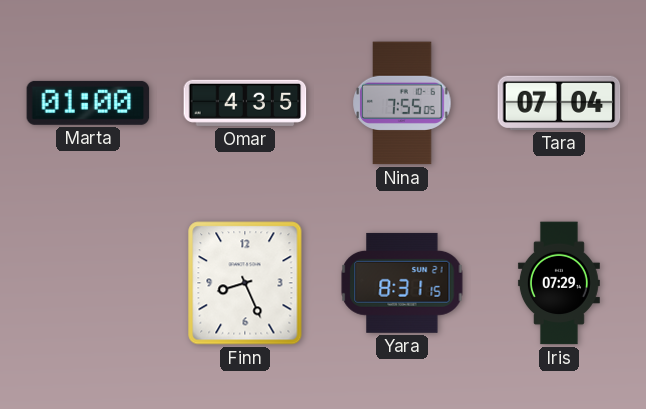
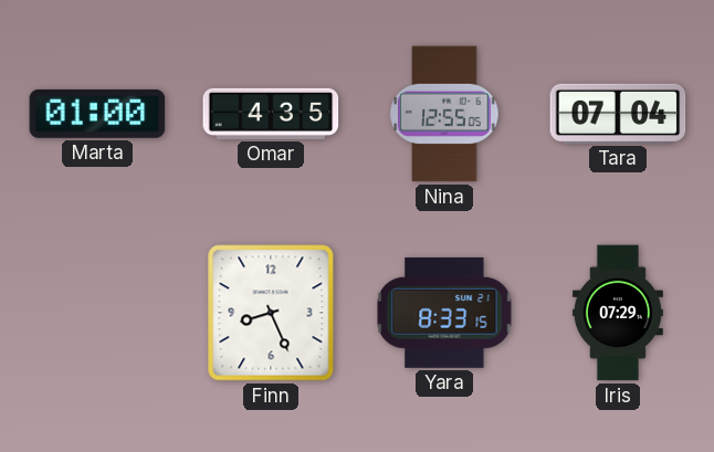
Nina: 7:55 -> 12:55 (444, 114)
Yara: 8:31 -> 8:33 (444, 313)
